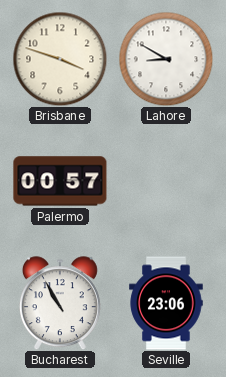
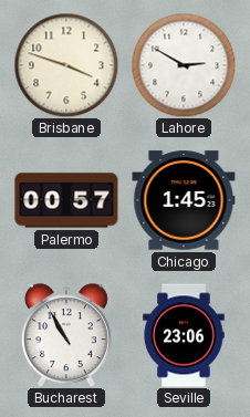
Lahore: 8:50 -> 2:50 (184, 65)
Chicago: none -> 1:45 (184, 200)
